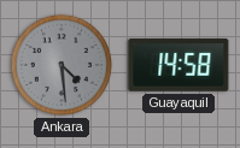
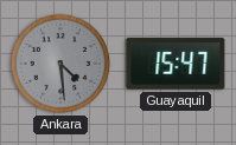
Guayaquil: 14:58 -> 15:47 (176, 64)
